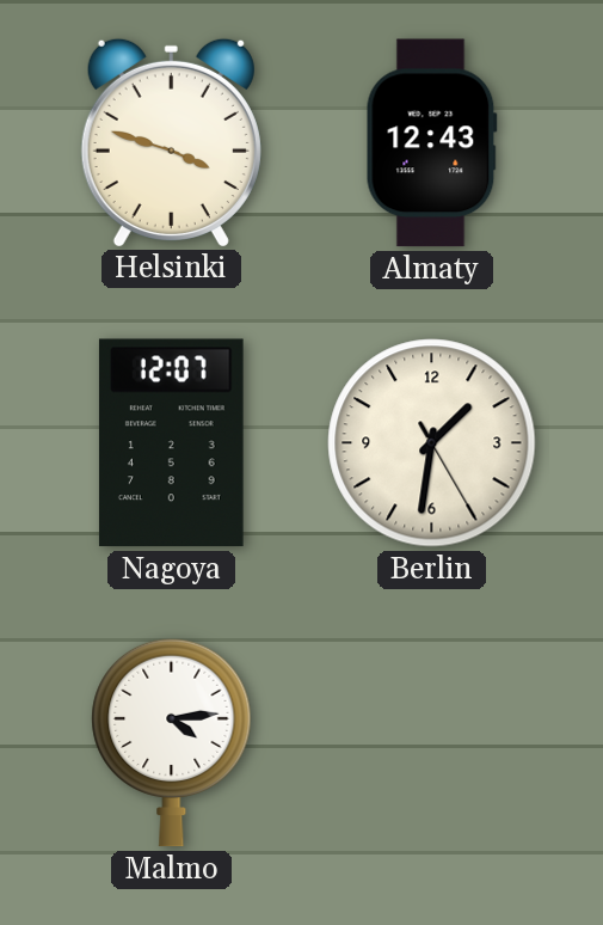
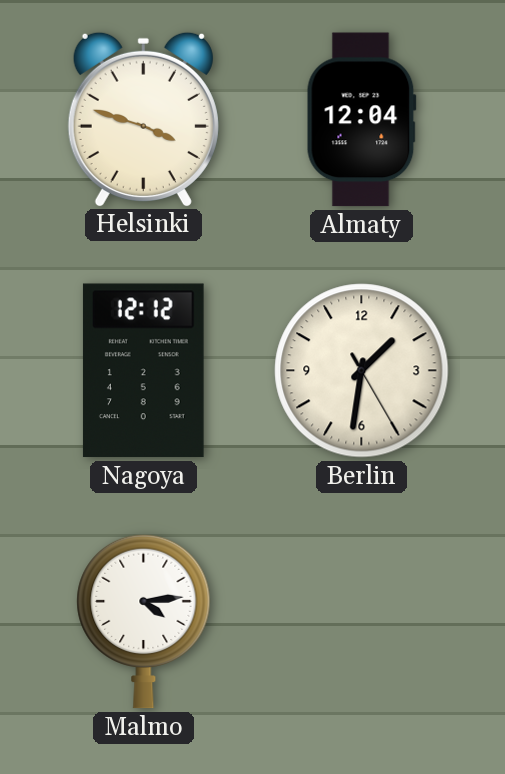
Almaty: 12:43 -> 12:04 (361, 120)
Nagoya: 12:07 -> 12:12 (143, 371)
